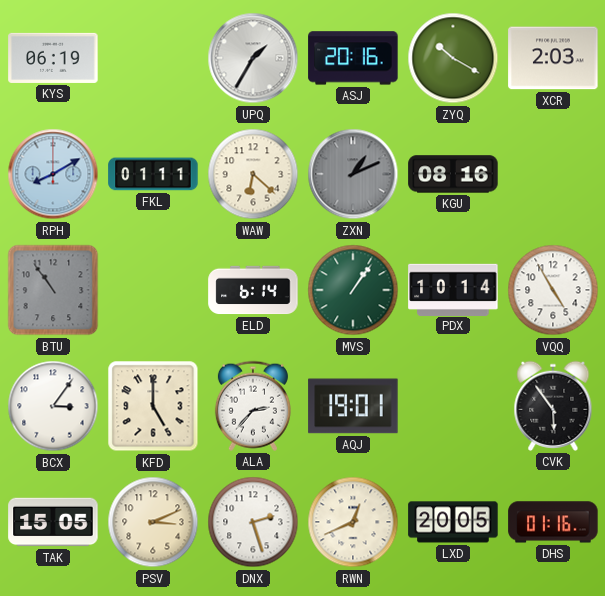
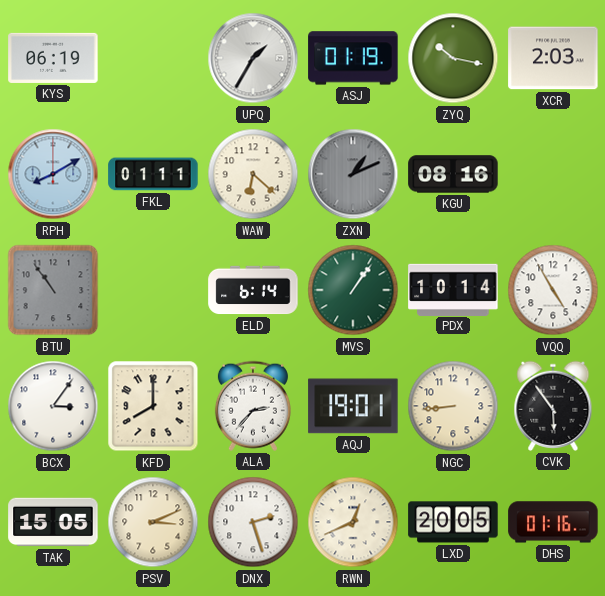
ASJ: 20:16 -> 01:19 (353, 58)
ZYQ: 10:20 -> 10:17 (453, 58)
KFD: 5:00 -> 8:00 (153, 406)
NGC: none -> 8:44 (453, 406)
